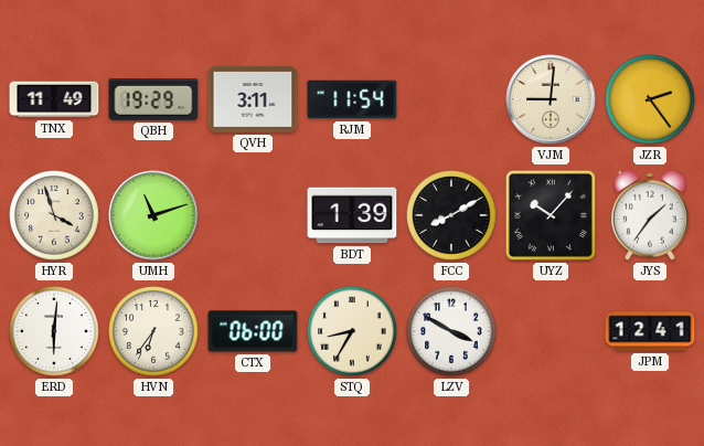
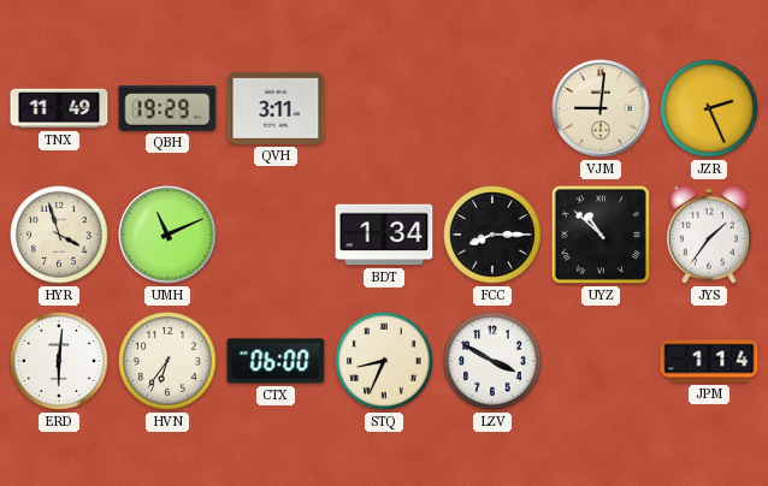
RJM: 11:54 -> none (352, 99)
JZR: 2:24 -> 2:26 (709, 108)
UMH: 11:12 -> 11:11 (167, 235)
BDT: 1:39 -> 1:34 (384, 235)
FCC: 8:10 -> 8:15 (492, 235)
UYZ: 10:07 -> 10:52 (601, 235)
STQ: 8:35 -> 8:34 (384, 361)
JPM: 12:41 -> 1:14 (709, 361)
